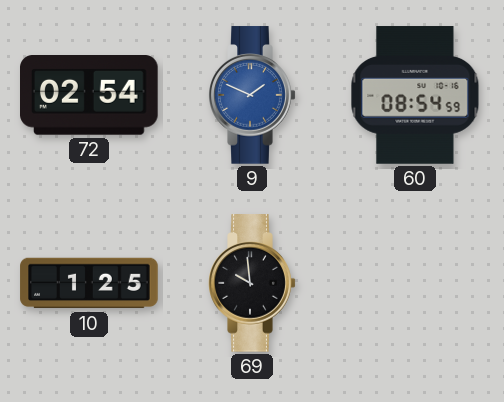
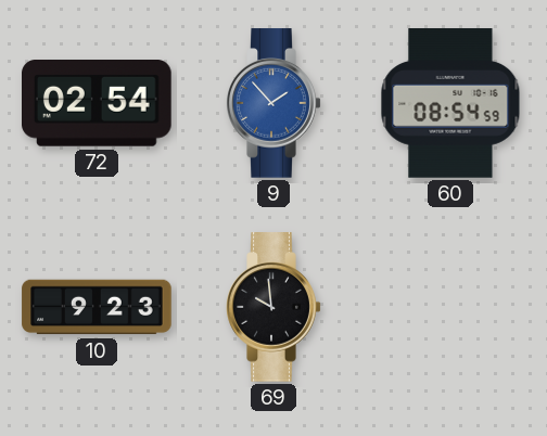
9: 1:49 -> 1:53 (273, 103)
10: 1:25 -> 9:23 (97, 307)
